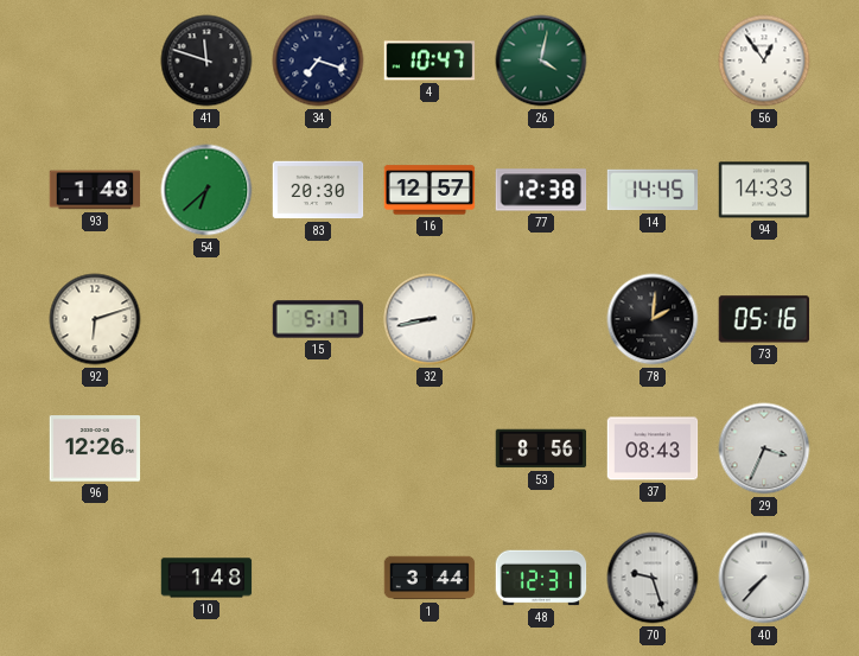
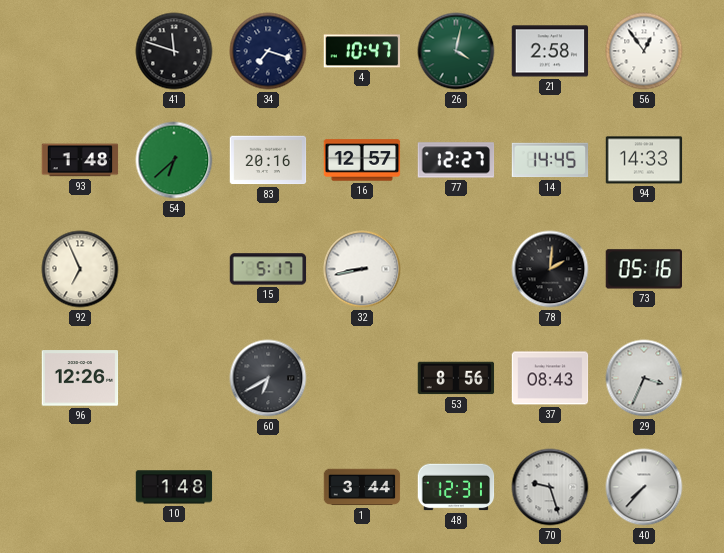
21: none -> 2:58 (550, 51)
83: 20:30 -> 20:16 (268, 160)
77: 12:38 -> 12:27 (456, 160)
92: 6:12 -> 6:56 (80, 269)
60: none -> 6:40 (268, 378)
